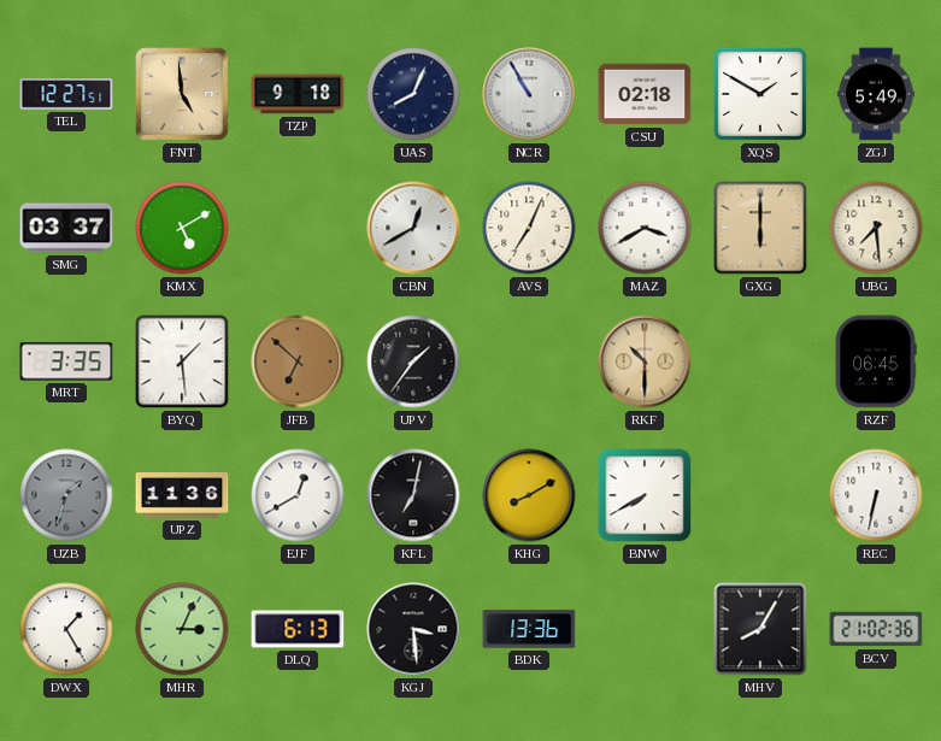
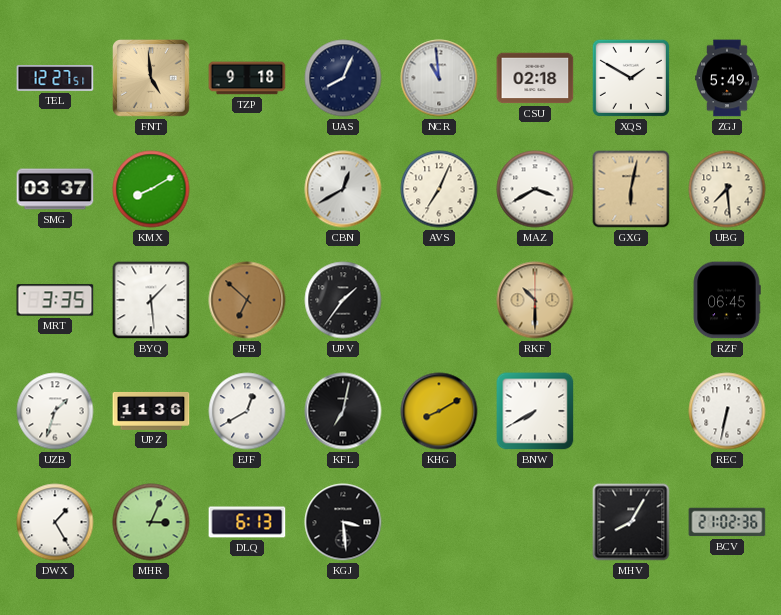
NCR: 10:55 -> 10:59 (439, 78)
KMX: 5:10 -> 8:10 (151, 189)
GXG: 6:00 -> 6:02 (631, 189)
UZB dial: grey -> white (55, 411)
BDK: 13:36 -> none (529, 629)
